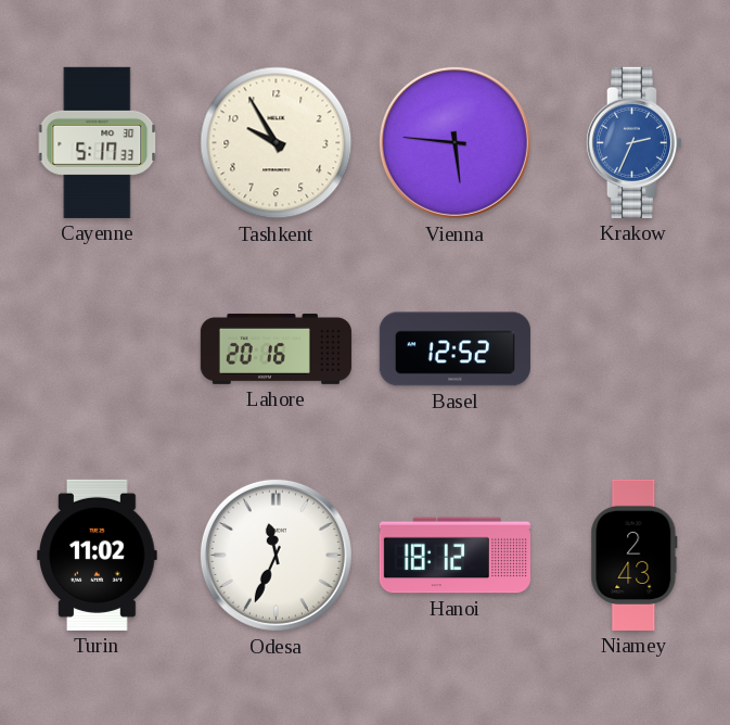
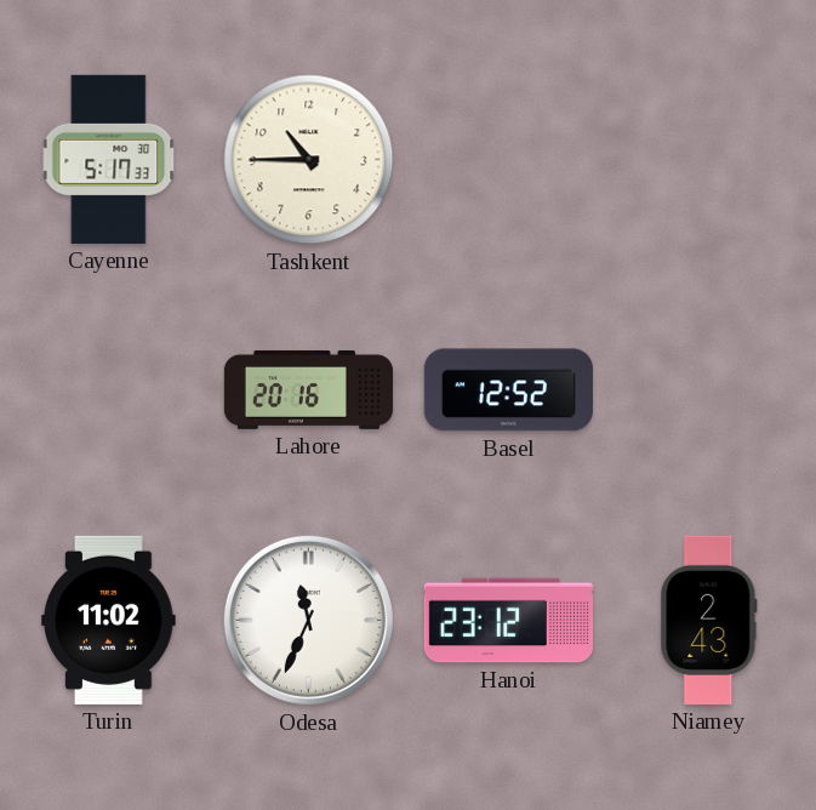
Tashkent: 9:55 -> 10:45 (309, 160)
Vienna: 5:46 -> none (454, 142)
Krakow: 2:34 -> none (633, 142)
Hanoi: 18:12 -> 23:12 (508, 621)
